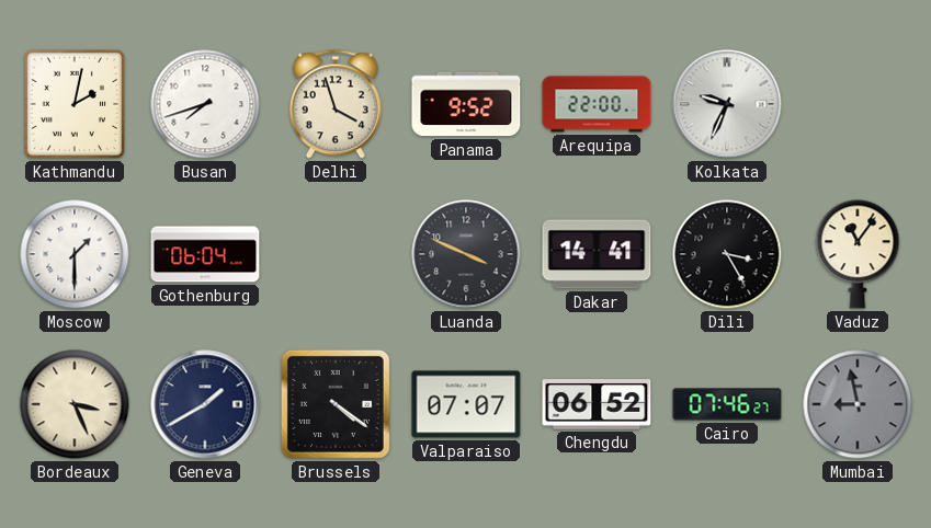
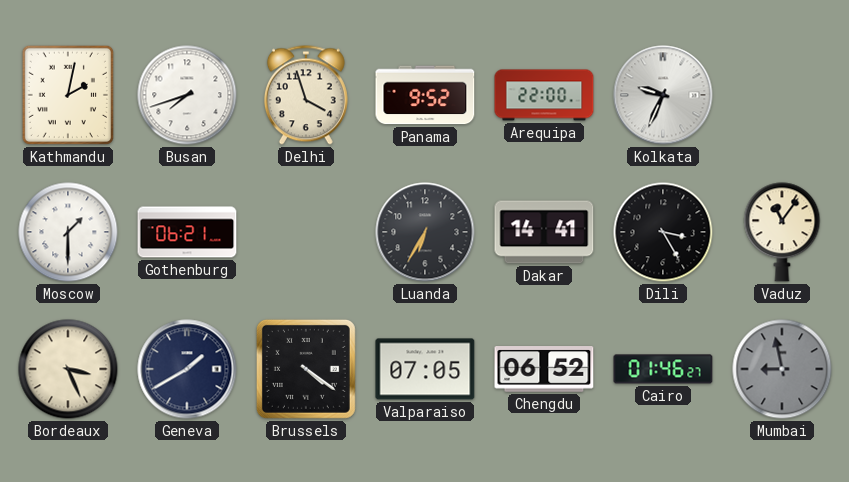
Gothenburg: 06:04 -> 06:21 (187, 232)
Luanda: 3:49 -> 6:35 (425, 232)
Valparaiso: 07:07 -> 07:05 (425, 369)
Cairo: 07:46 -> 01:46 (663, 369)
